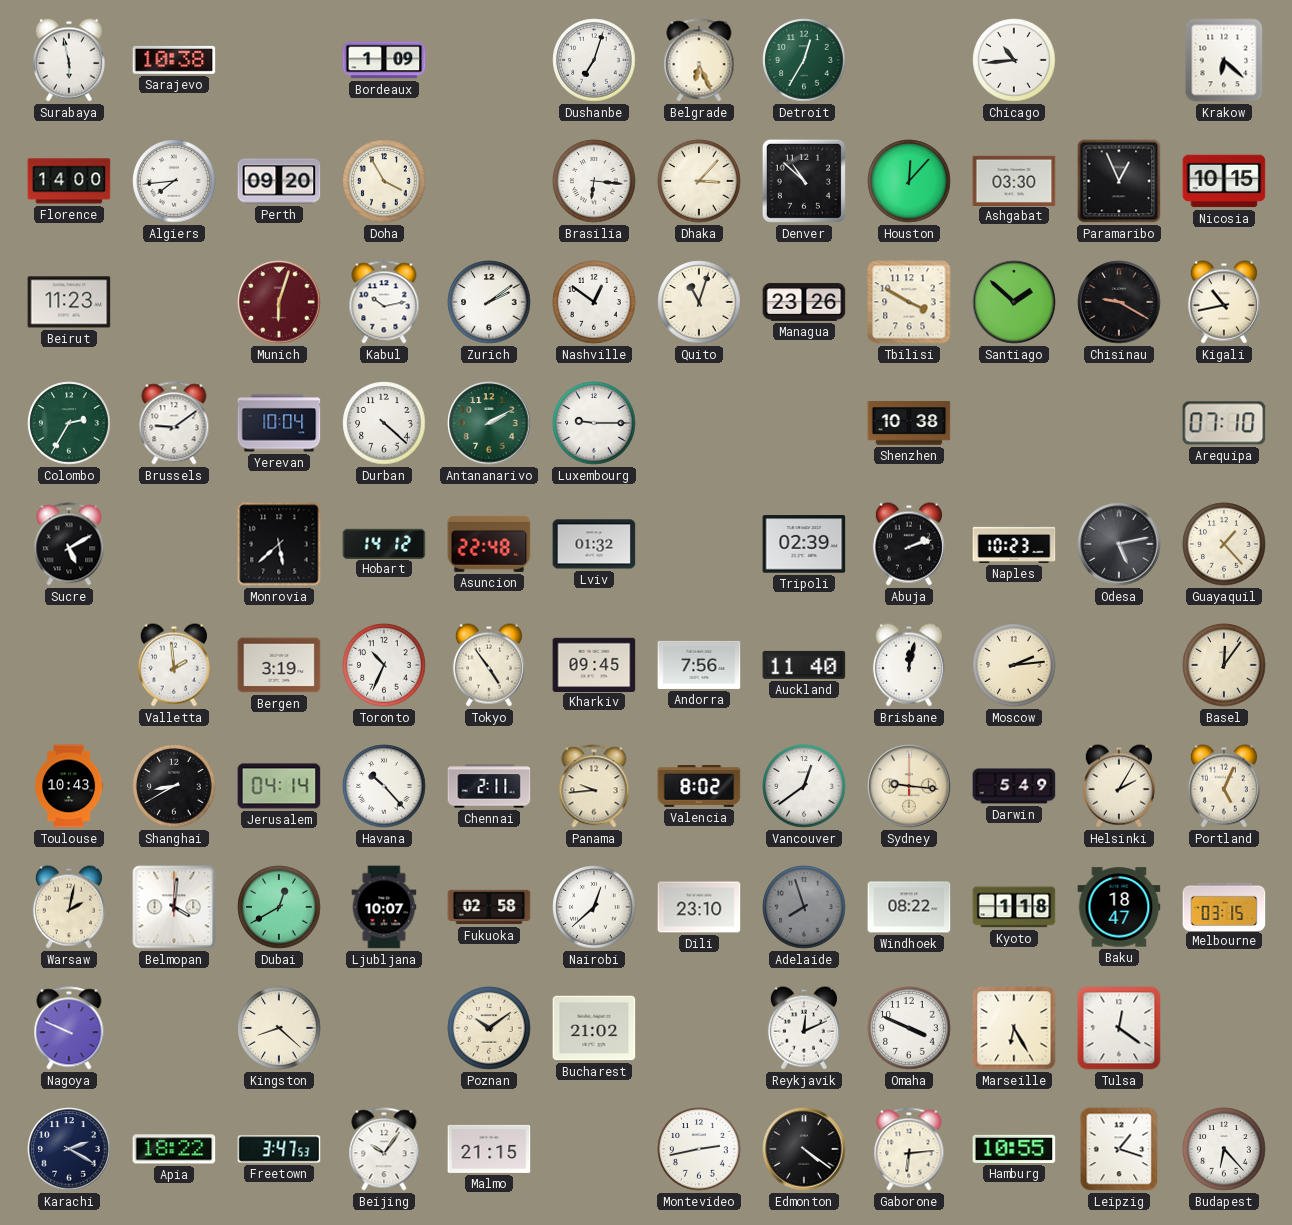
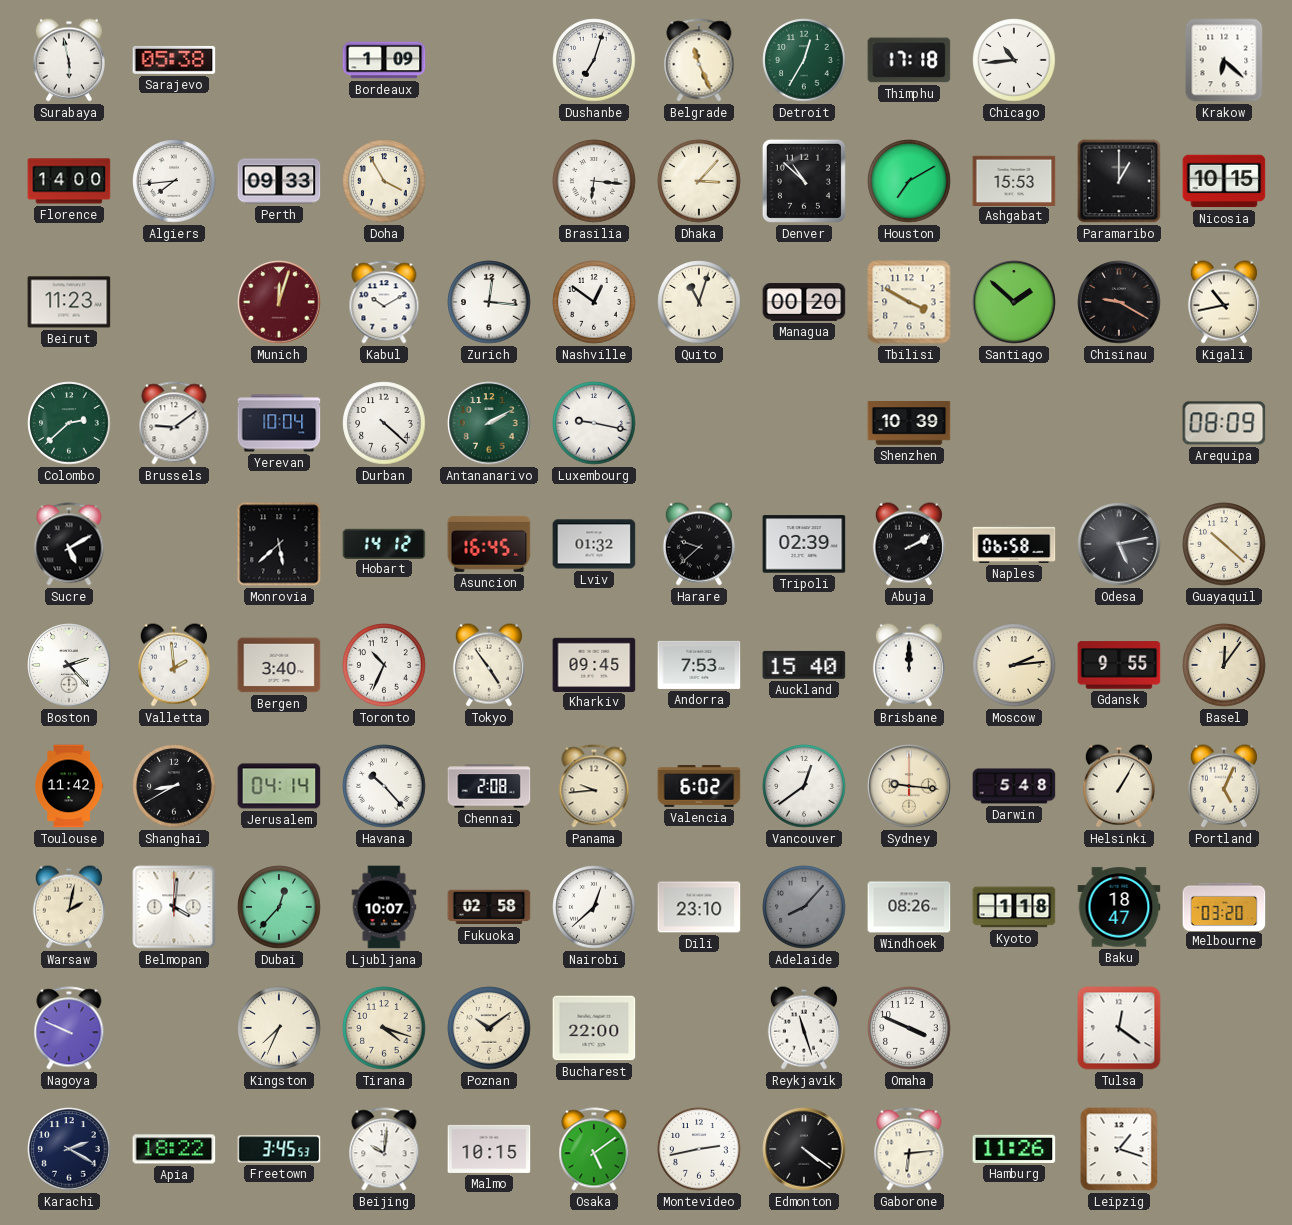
Sarajevo: 10:38 -> 05:38 (174, 60)
Belgrade: 6:26 -> 11:26 (699, 60)
Thimphu: none -> 17:18 (909, 60)
Perth: 09:20 -> 09:33 (279, 181)
Houston: 12:07 -> 7:10 (909, 181)
Ashgabat: 03:30 -> 15:53 (1014, 180)
Paramaribo: 12:56 -> 1:00 (1119, 181)
Munich: 6:03 -> 12:03 (279, 302)
Kabul: 10:13 -> 10:10 (384, 302)
Zurich: 2:09 -> 12:16 (489, 302)
Managua: 23:26 -> 00:20 (804, 302)
Colombo: 2:35 -> 2:38 (69, 423)
Luxembourg: 9:15 -> 9:17 (594, 423)
Shenzhen: 10:38 -> 10:39 (909, 423)
Arequipa: 07:10 -> 08:09 (1224, 423)
Asuncion: 22:48 -> 16:45 (489, 544)
Harare: none -> 9:38 (699, 544)
Abuja: 2:12 -> 2:10 (909, 544)
Naples: 10:23 -> 06:58 (1014, 544)
Guayaquil: 1:23 -> 10:22 (1224, 544)
Boston: none -> 2:23 (69, 665)
Bergen: 3:19 -> 3:40 (279, 665)
Andorra: 7:56 -> 7:53 (699, 665)
Auckland: 11:40 -> 15:40 (804, 665)
Brisbane: 12:02 -> 12:00 (909, 665)
Gdansk: none -> 9:55 (1119, 665)
Toulouse: 10:43 -> 11:42 (69, 786)
Chennai: 2:11 -> 2:08 (489, 786)
Valencia: 8:02 -> 6:02 (699, 787)
Darwin: 5:49 -> 5:48 (1014, 786)
Helsinki: 2:05 -> 1:05 (1119, 786)
Dubai: 12:40 -> 12:37 (279, 907)
Adelaide: 7:57 -> 8:07 (804, 907)
Windhoek: 08:22 -> 08:26 (909, 907)
Melbourne: 03:15 -> 03:20 (1224, 906)
Kingston: 8:22 -> 7:34 (279, 1028)
Tirana: none -> 4:18 (384, 1028)
Bucharest: 21:02 -> 22:00 (594, 1028)
Reykjavik: 12:11 -> 11:27 (804, 1028)
Marseille: 6:25 -> none (1014, 1028)
Freetown: 3:47 -> 3:45 (279, 1149)
Beijing: 10:06 -> 10:01 (384, 1149)
Malmo: 21:15 -> 10:15 (489, 1149)
Osaka: none -> 5:09 (594, 1149)
Hamburg: 10:55 -> 11:26 (1014, 1149)
Budapest: 6:23 -> none (1224, 1149)
